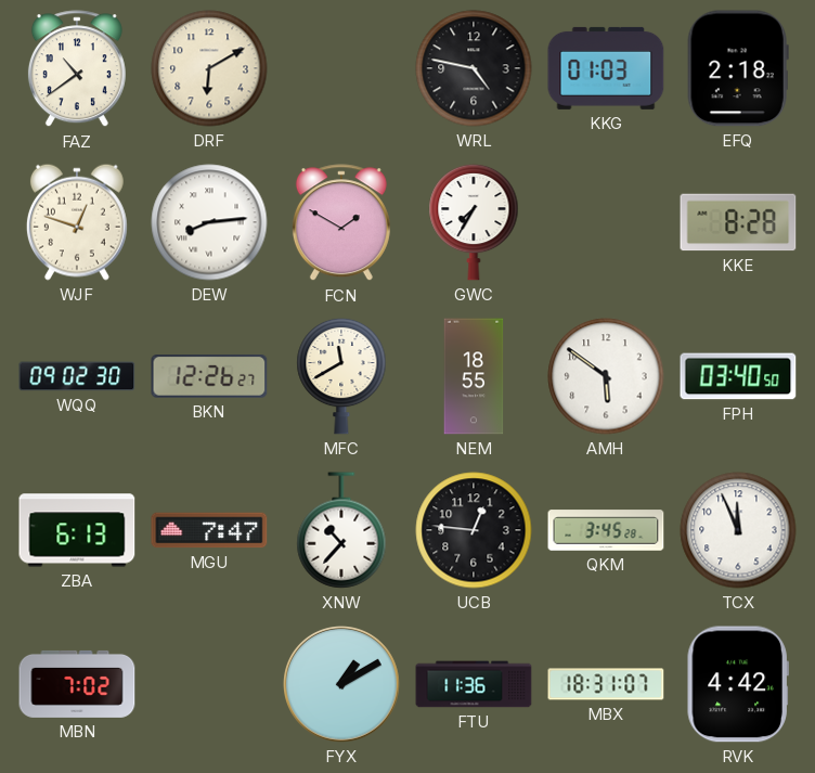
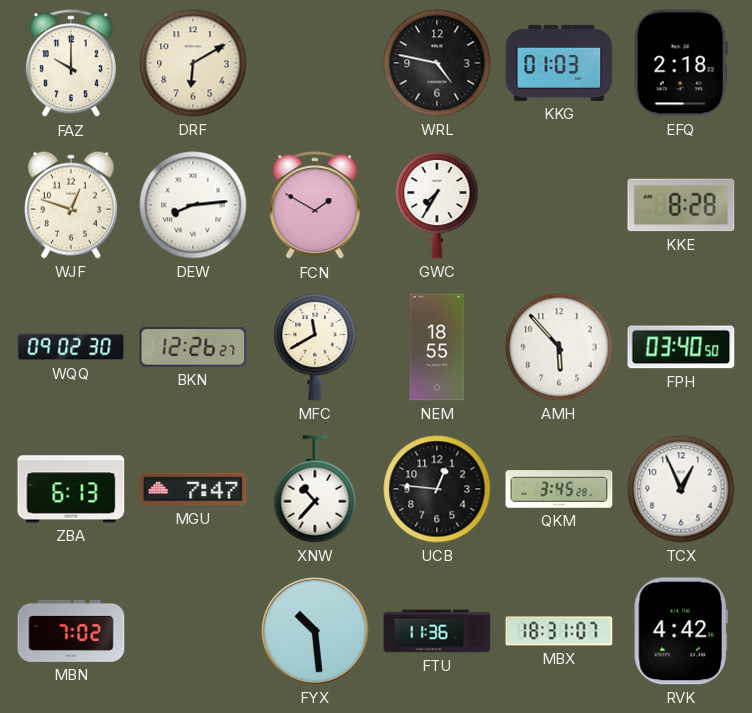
FAZ: 10:39 -> 10:00 (71, 64)
AMH: 5:51 -> 5:53 (559, 347)
TCX: 11:56 -> 12:56 (681, 489)
FYX: 1:10 -> 10:29 (316, 632)
